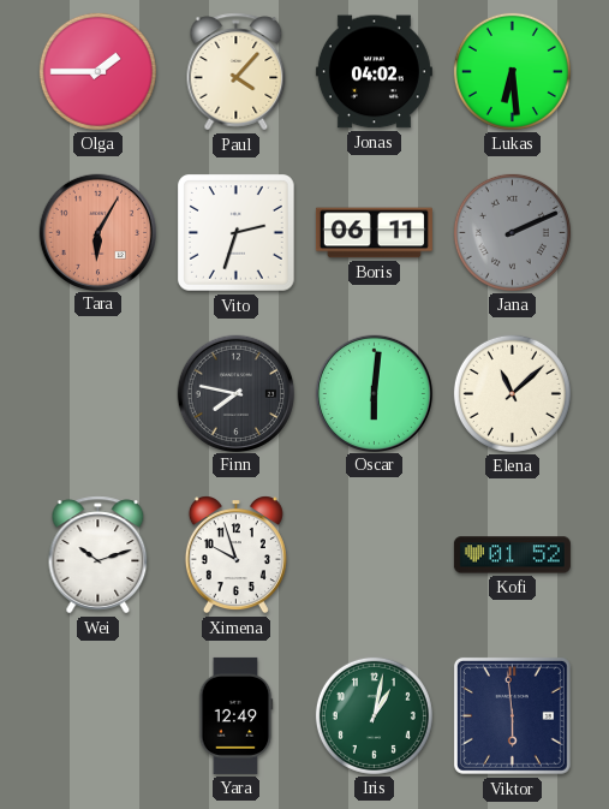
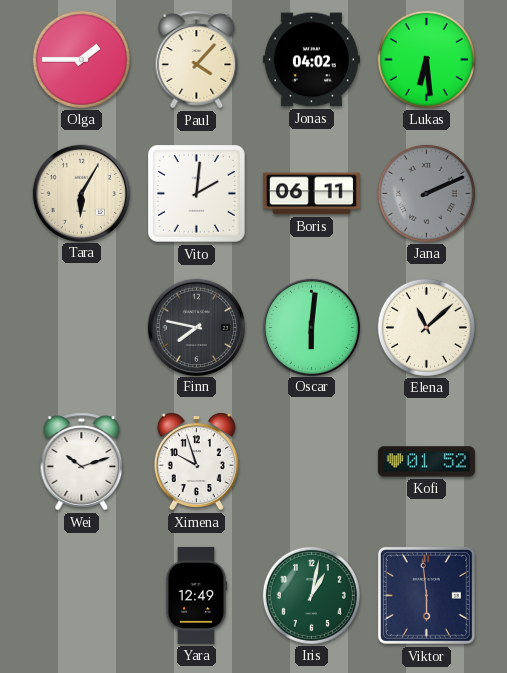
Tara dial: salmon -> cream (81, 193)
Vito: 2:33 -> 2:01 (197, 194)
